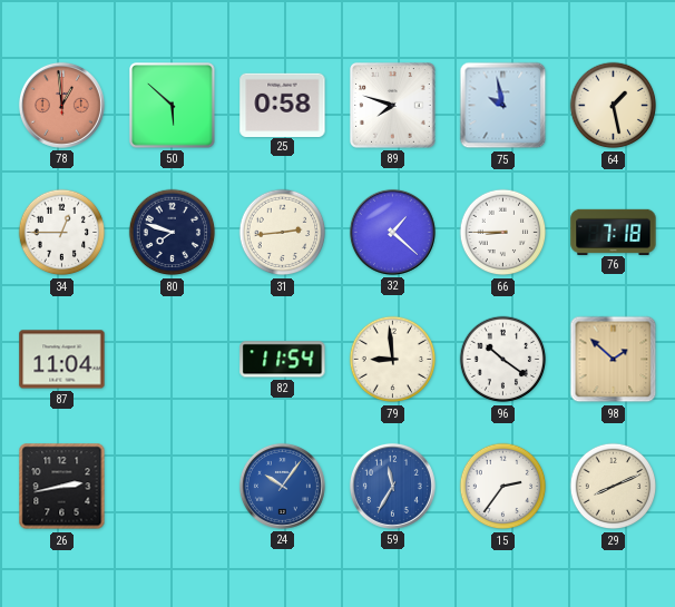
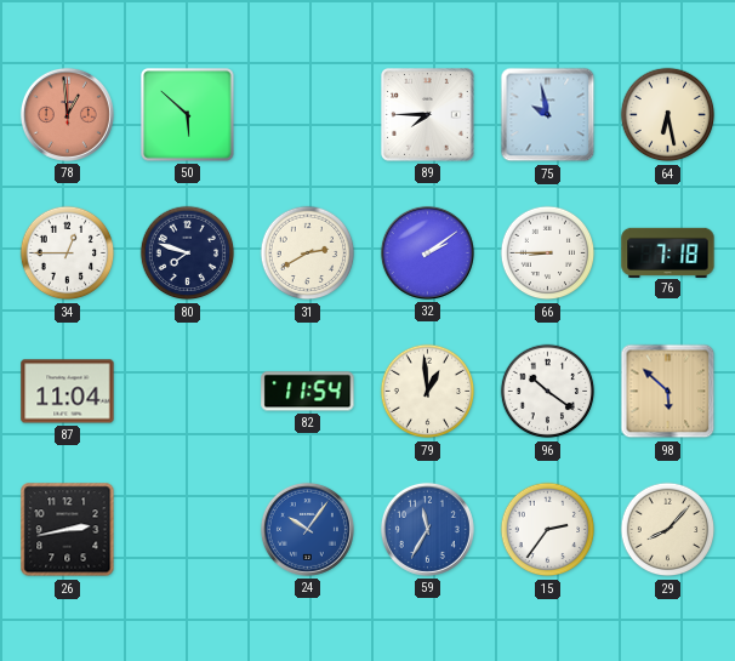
25: 0:58 -> none (283, 105)
89: 7:48 -> 7:45 (428, 115)
64: 1:28 -> 6:28 (668, 115)
31: 2:44 -> 2:40 (308, 253)
32: 1:22 -> 2:09 (427, 252)
79: 8:59 -> 12:59 (428, 392)
98: 1:52 -> 5:52 (668, 392)
29: 8:11 -> 8:07 (668, 530)
